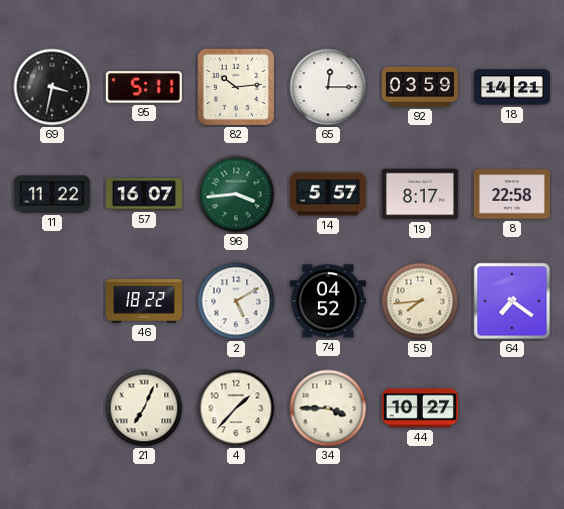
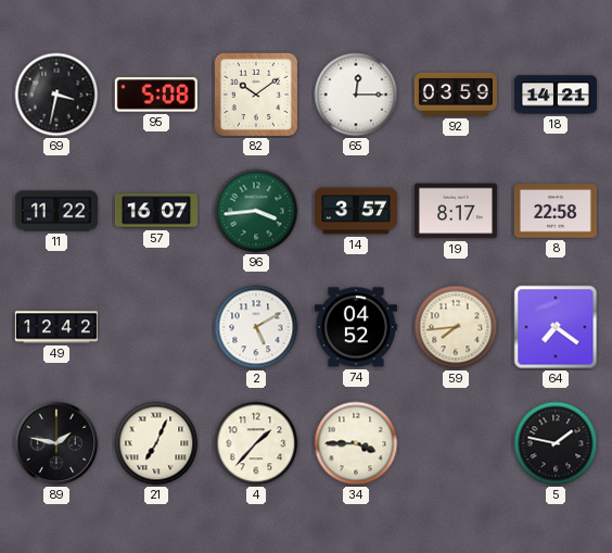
95: 5:11 -> 5:08 (156, 95)
82: 10:14 -> 10:09 (256, 95)
14: 5:57 -> 3:57 (356, 211)
49: none -> 12:42 (56, 327)
46: 18:22 -> none (144, 301)
89: none -> 1:47 (56, 443)
44: 10:27 -> none (420, 408)
5: none -> 1:47 (556, 443)
